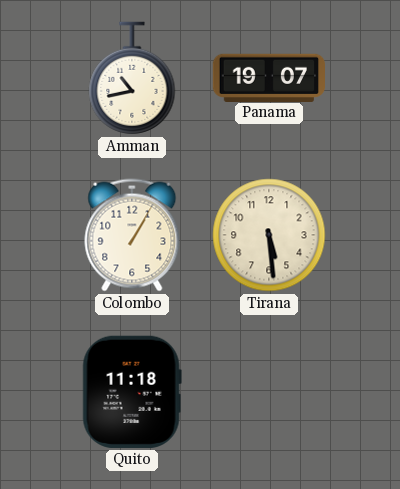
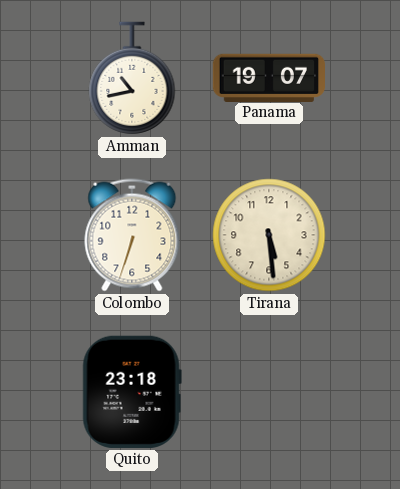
Colombo: 1:05 -> 6:33 (132, 235)
Quito: 11:18 -> 23:18 (132, 392)
